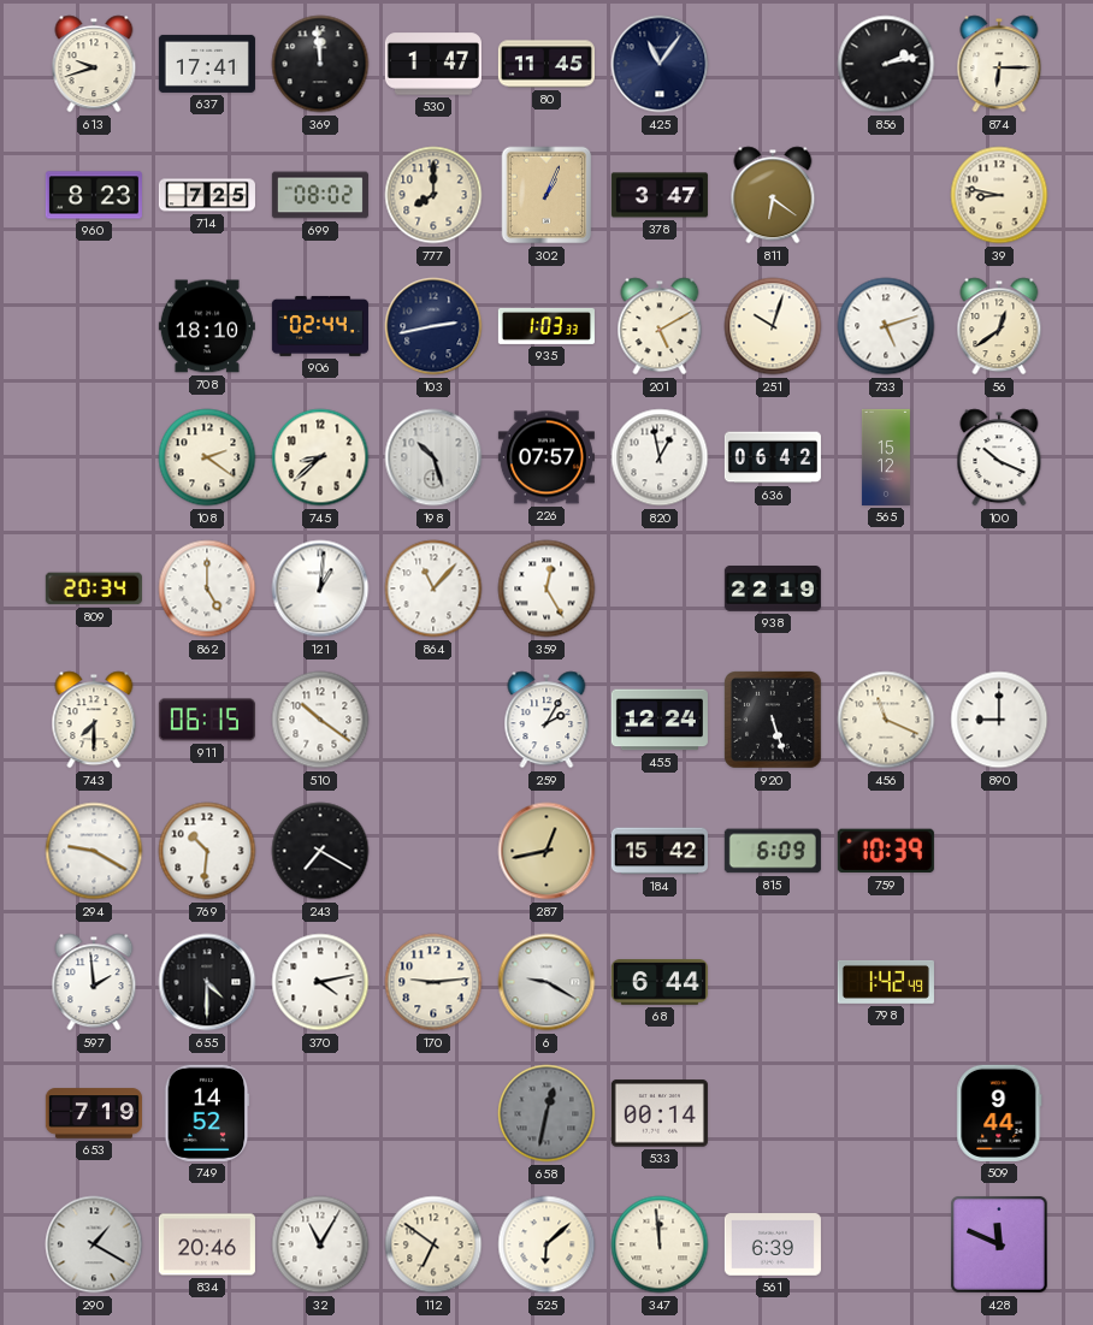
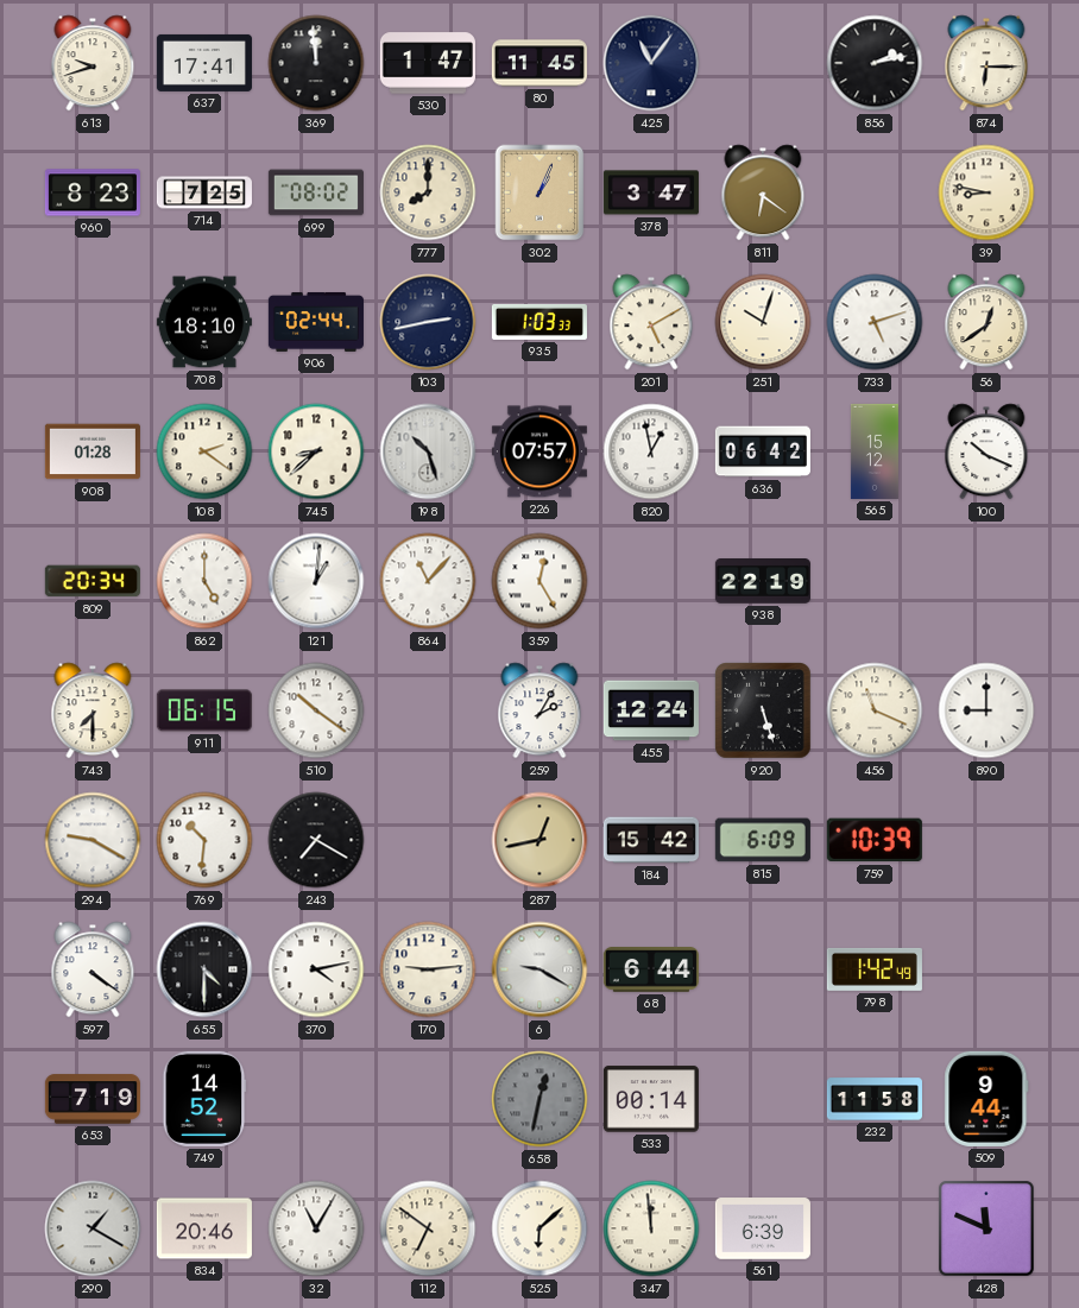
908: none -> 01:28 (93, 451)
597: 1:59 -> 4:21 (93, 969)
232: none -> 11:58 (875, 1099)
